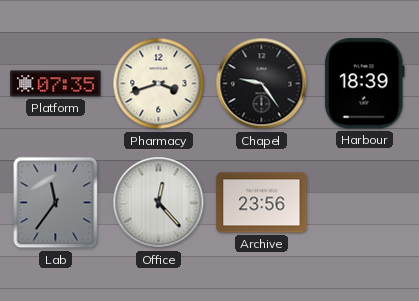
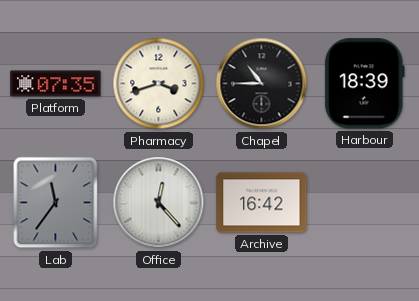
Chapel: 9:24 -> 10:45 (262, 84)
Archive: 23:56 -> 16:42 (262, 203)
